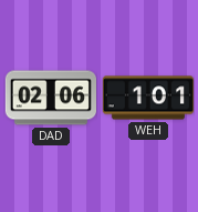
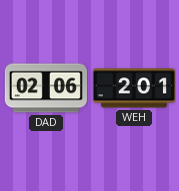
WEH: 1:01 -> 2:01 (133, 88)
